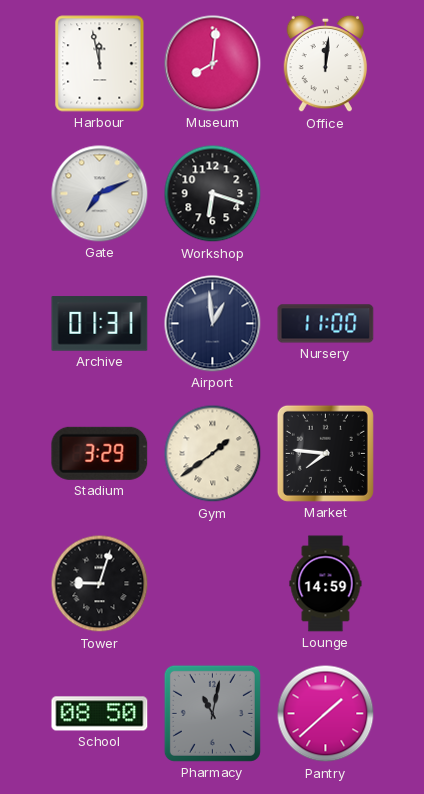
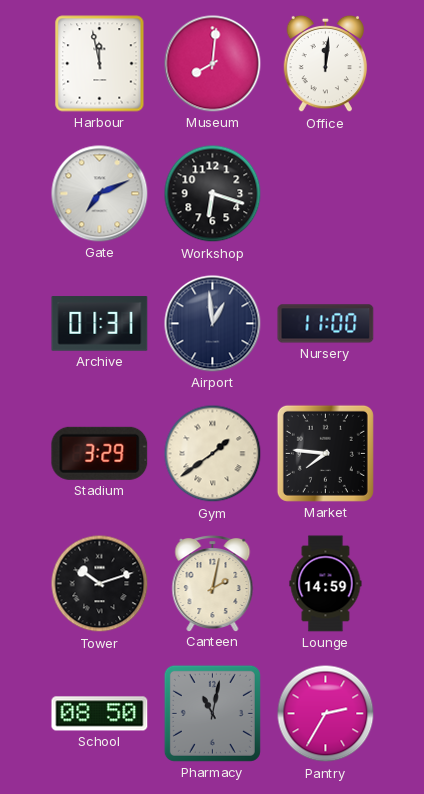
Tower: 9:03 -> 10:12 (100, 584)
Canteen: none -> 2:02 (213, 584)
Pantry: 1:38 -> 2:35 (326, 714)
